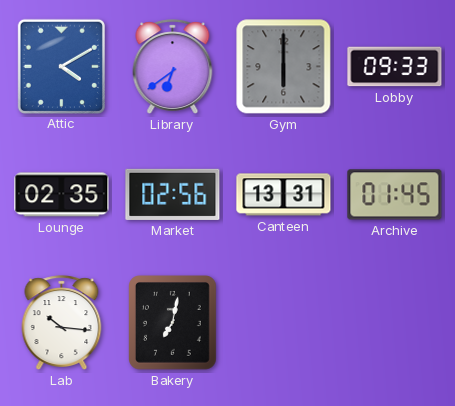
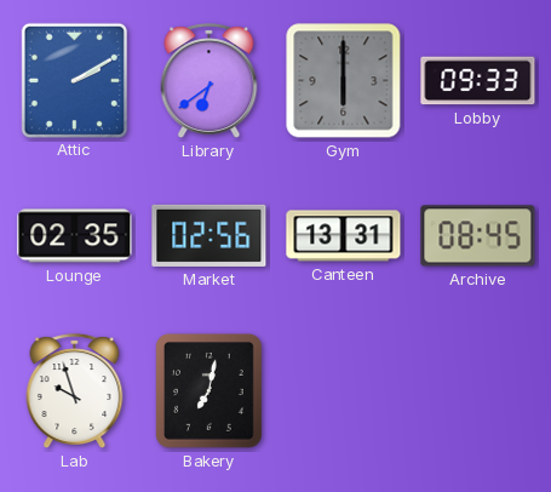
Attic: 4:10 -> 2:10 (74, 80)
Archive: 01:45 -> 08:45 (478, 236)
Lab: 10:16 -> 9:57 (75, 391)
